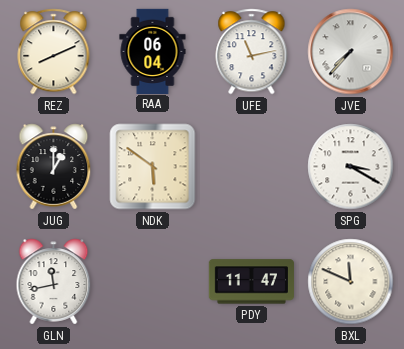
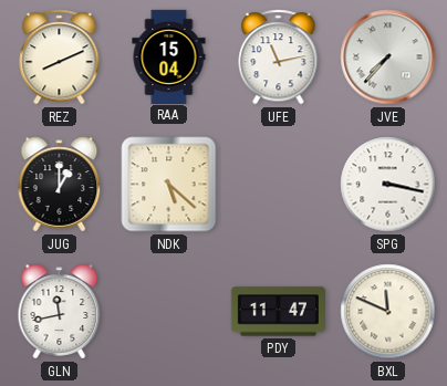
RAA: 06:04 -> 15:04 (169, 56)
NDK: 5:51 -> 5:22 (169, 185)
SPG: 3:20 -> 3:17 (388, 185)
